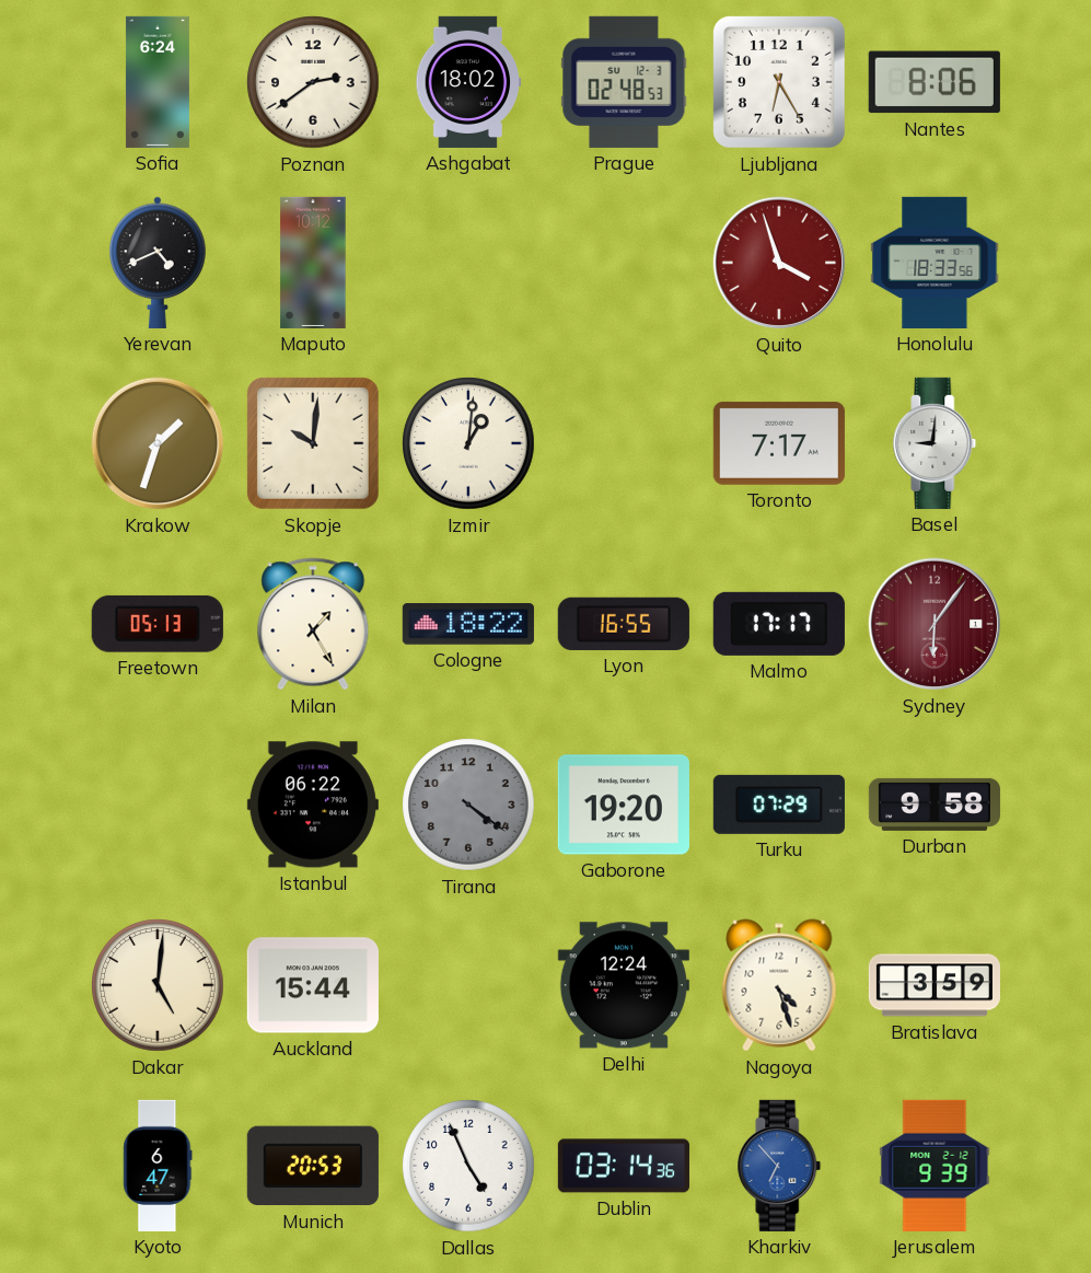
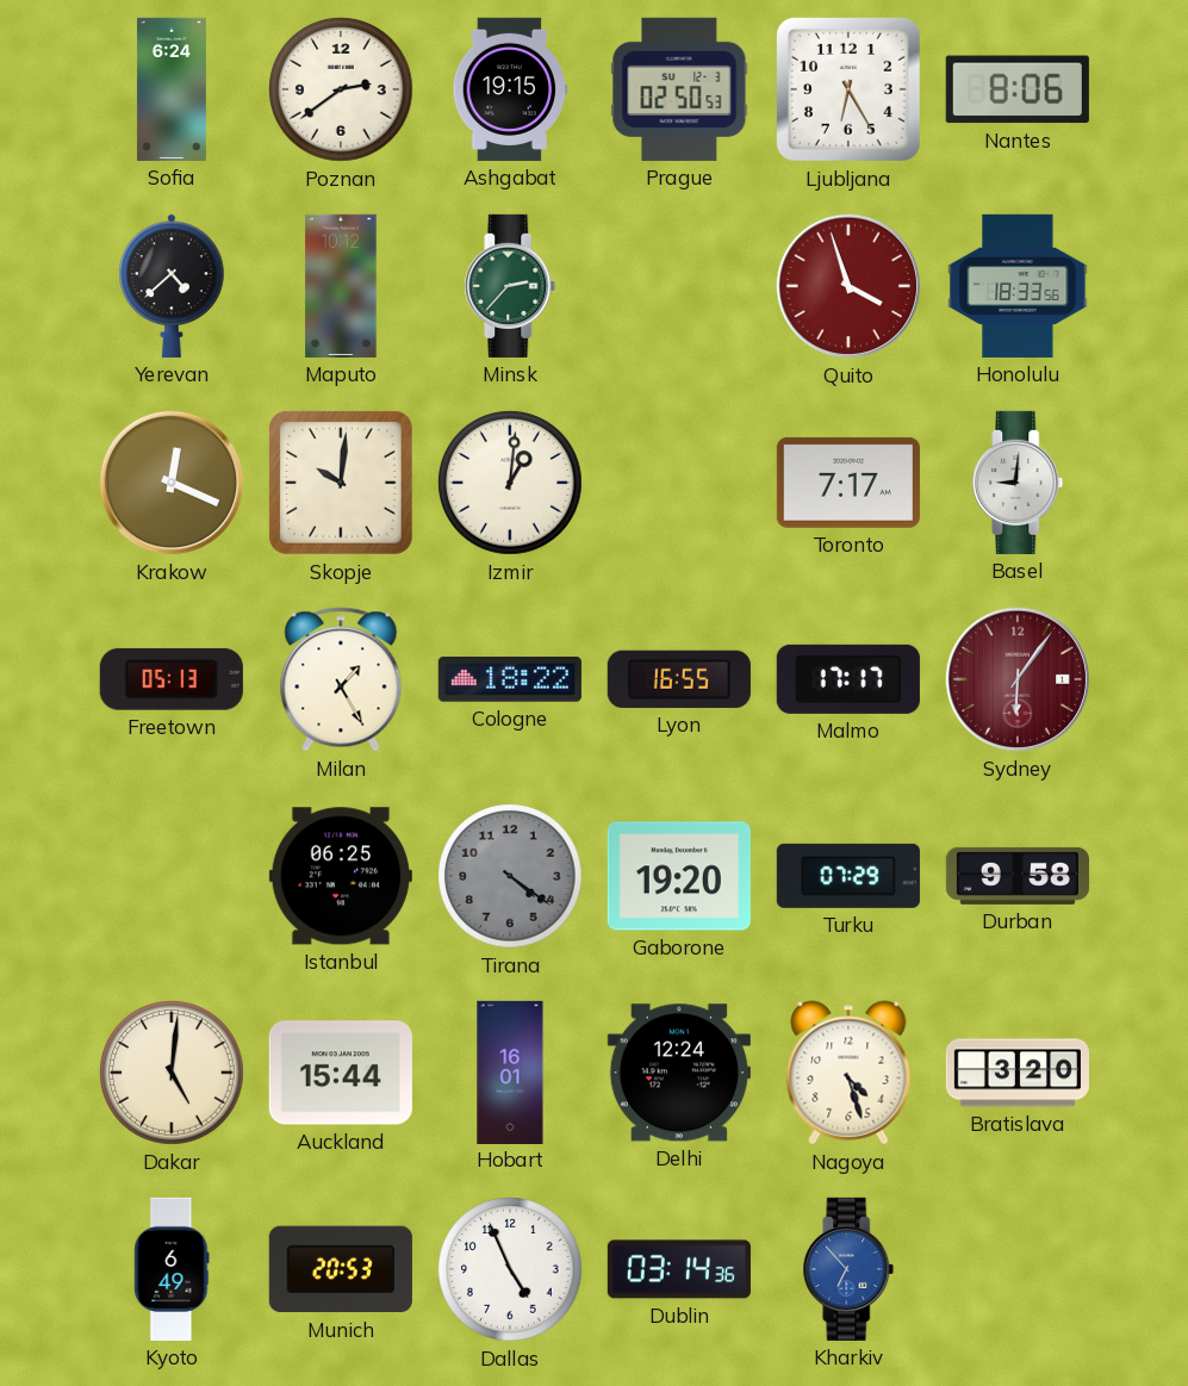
Ashgabat: 18:02 -> 19:15 (510, 89)
Prague: 02:48 -> 02:50 (679, 89)
Yerevan: 4:41 -> 4:38 (172, 286)
Minsk: none -> 2:37 (510, 286)
Krakow: 1:33 -> 12:19 (172, 483)
Istanbul: 06:22 -> 06:25 (341, 876)
Hobart: none -> 16:01 (510, 1071)
Bratislava: 3:59 -> 3:20 (1016, 1073)
Kyoto: 6:47 -> 6:49 (172, 1269)
Jerusalem: 9:39 -> none (935, 1166)
